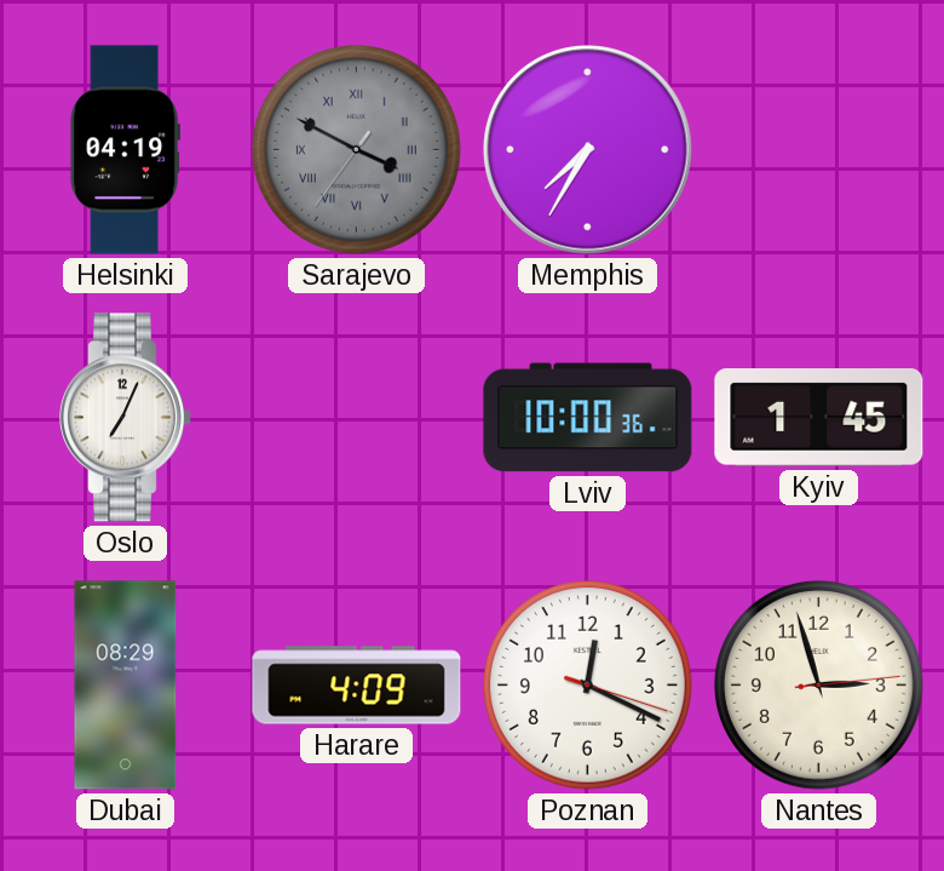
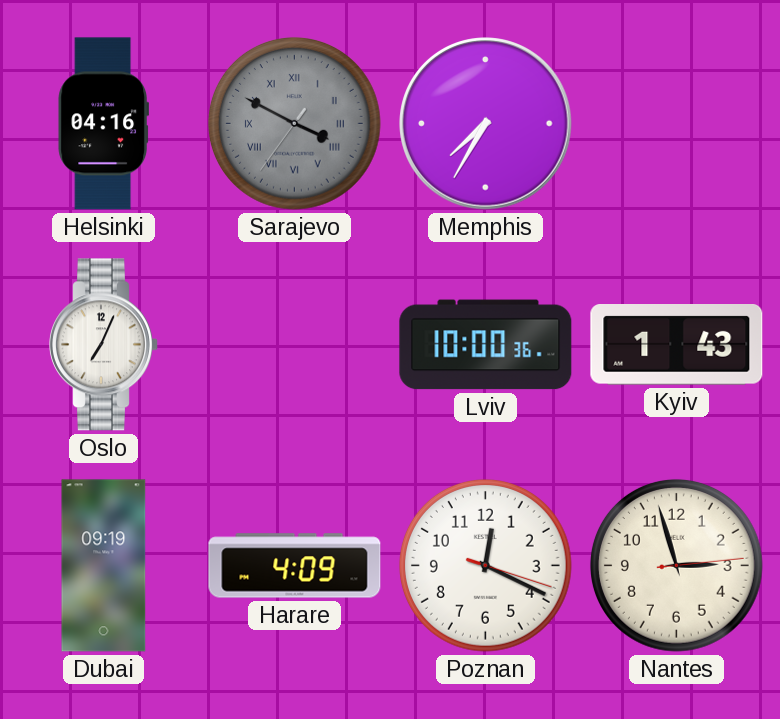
Helsinki: 04:19 -> 04:16 (103, 124)
Kyiv: 1:45 -> 1:43 (677, 345)
Dubai: 08:29 -> 09:19 (104, 566)
